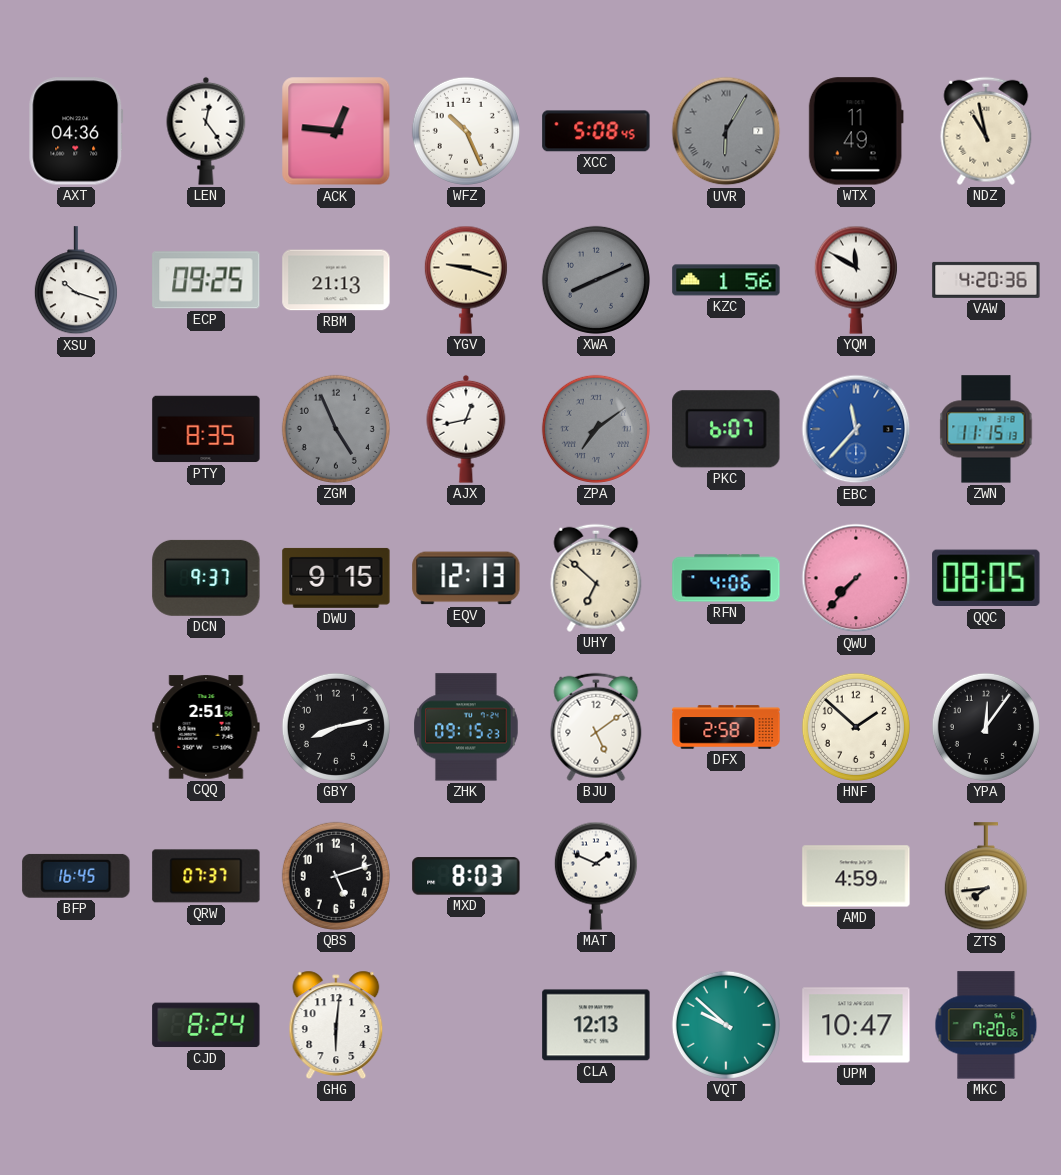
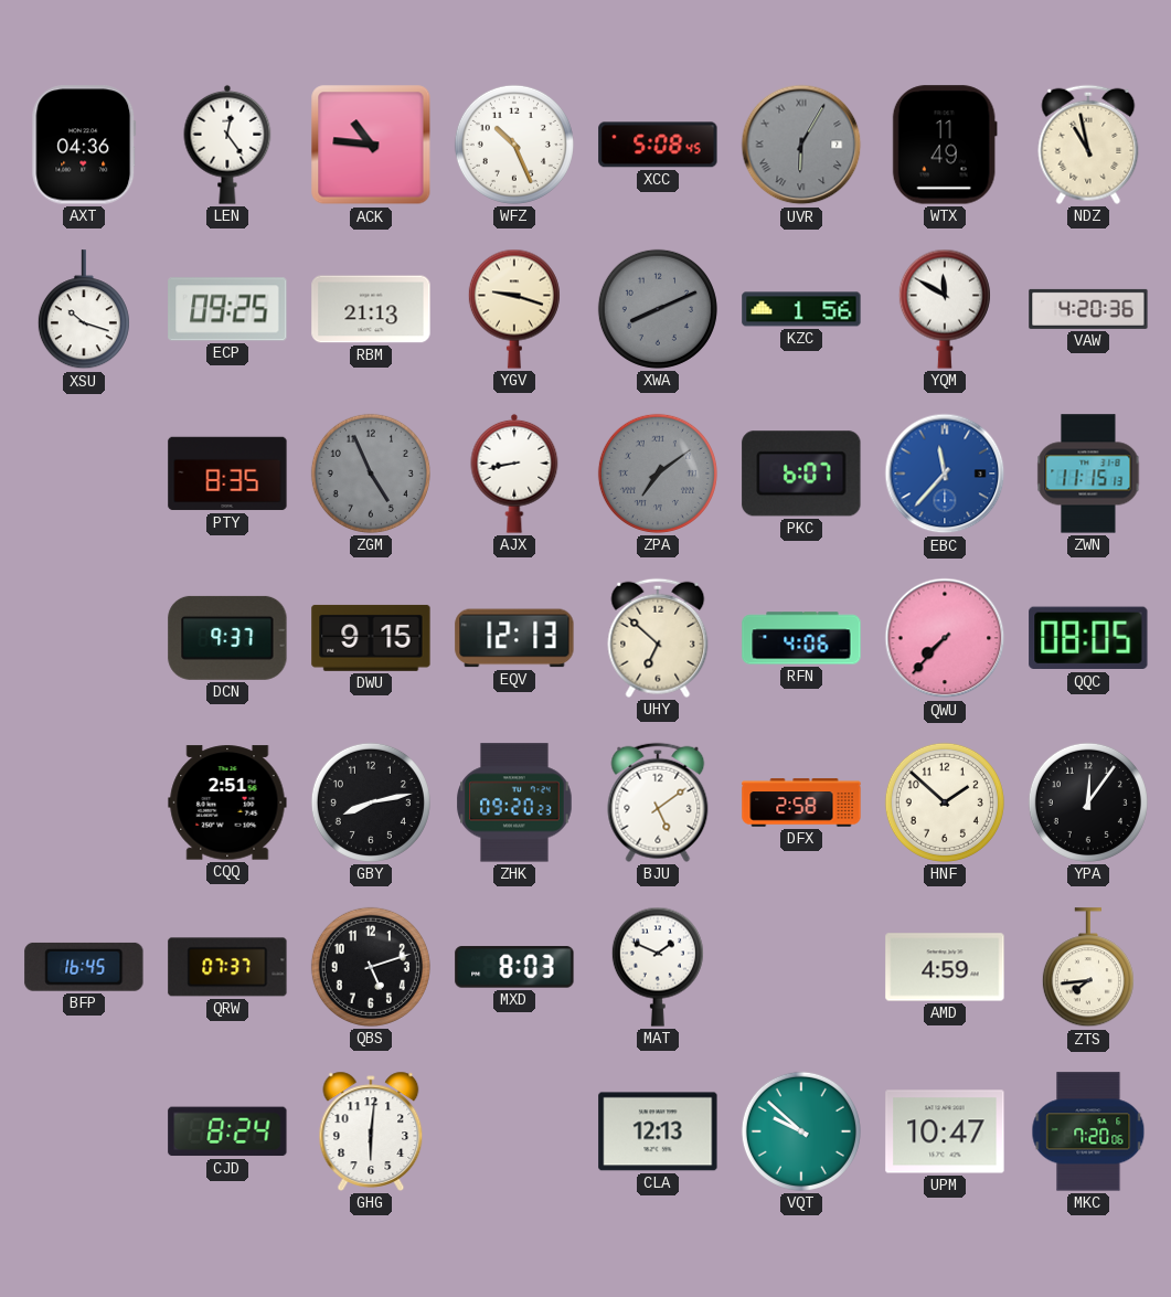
ACK: 12:46 -> 10:46 (371, 145)
AJX: 12:43 -> 8:43 (514, 474)
ZHK: 09:15 -> 09:20 (514, 802)
